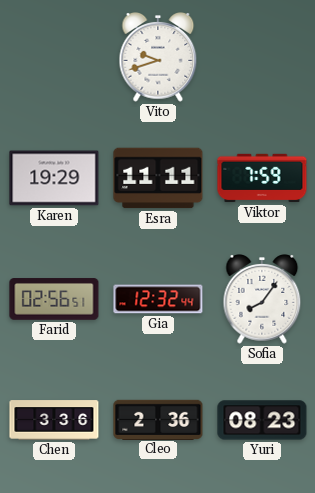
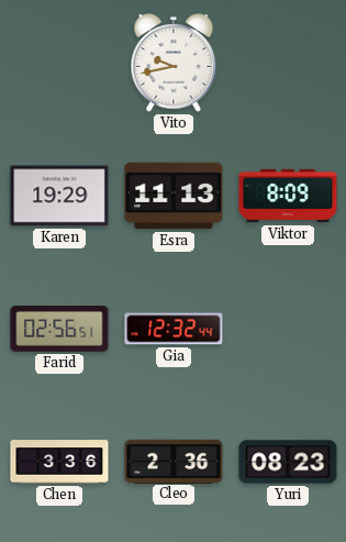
Vito: 9:42 -> 9:43 (174, 64)
Esra: 11:11 -> 11:13 (174, 196)
Viktor: 7:59 -> 8:09 (288, 196)
Sofia: 8:06 -> none (262, 300)
